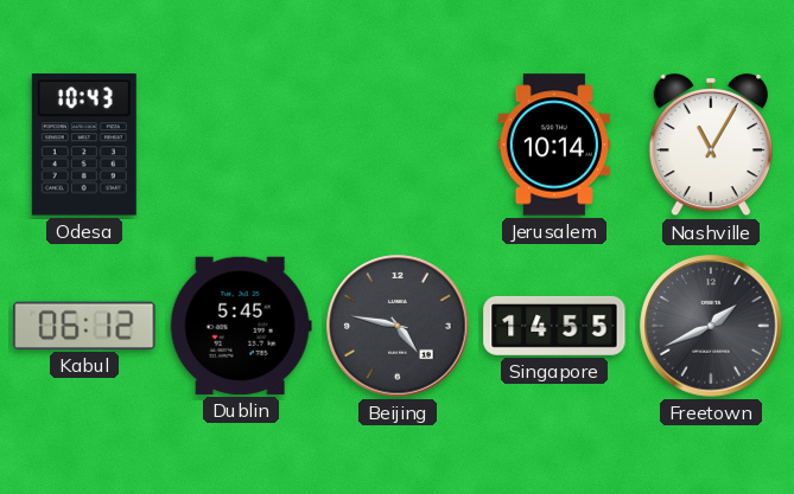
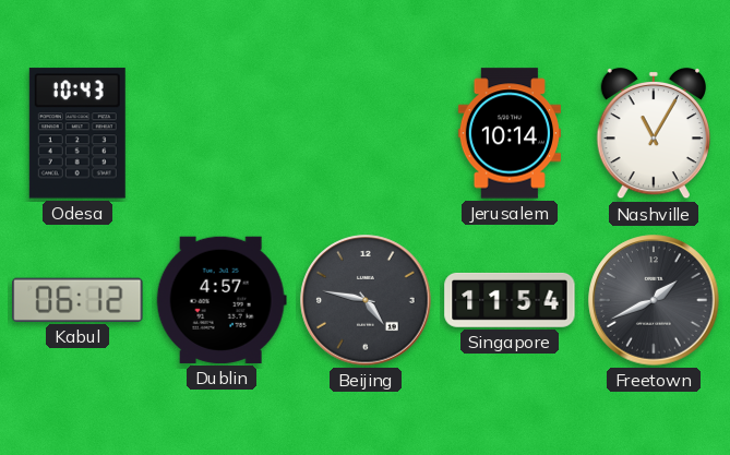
Dublin: 5:45 -> 4:57 (222, 300)
Singapore: 14:55 -> 11:54 (510, 300)
